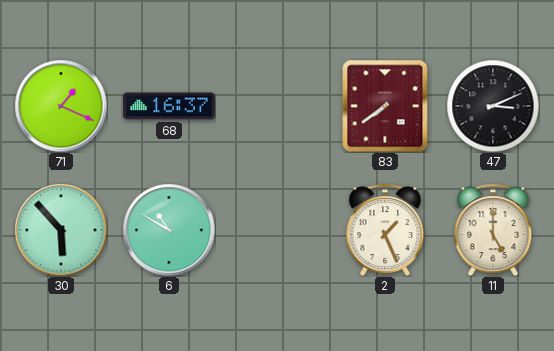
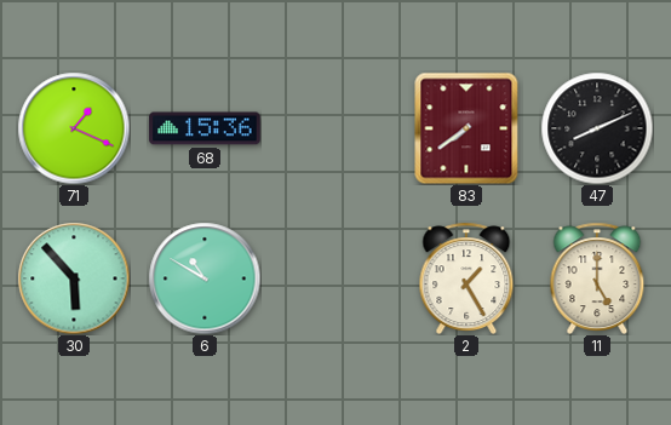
68: 16:37 -> 15:36 (205, 128)
47: 3:11 -> 8:11 (597, 128)
2: 1:26 -> 1:25 (466, 277)
